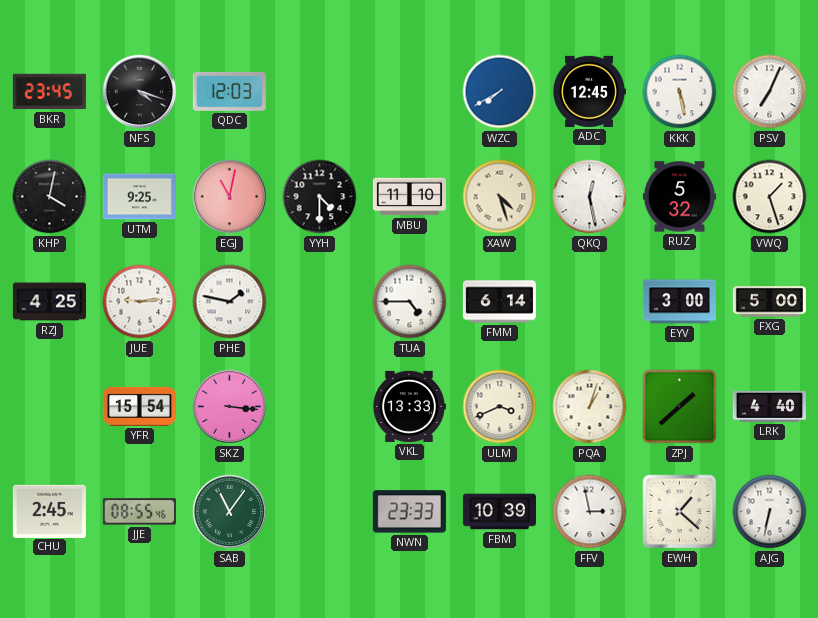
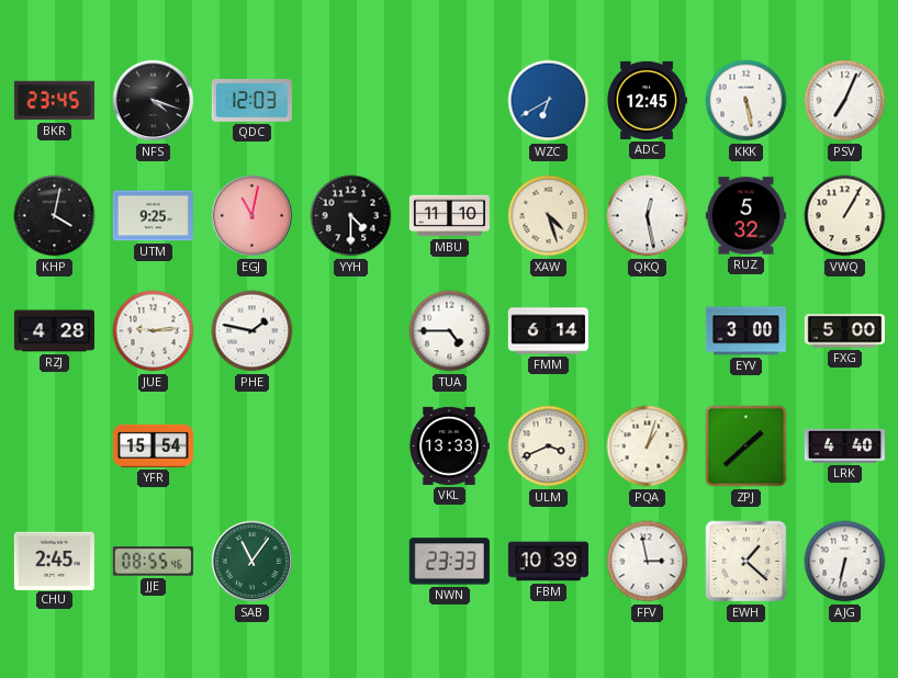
WZC: 7:40 -> 6:40 (549, 101)
VWQ: 1:27 -> 1:05 (845, 216)
RZJ: 4:25 -> 4:28 (54, 331)
SKZ: 3:16 -> none (230, 407)
